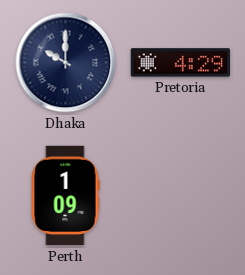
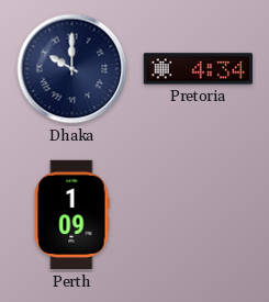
Pretoria: 4:29 -> 4:34 (199, 69)
